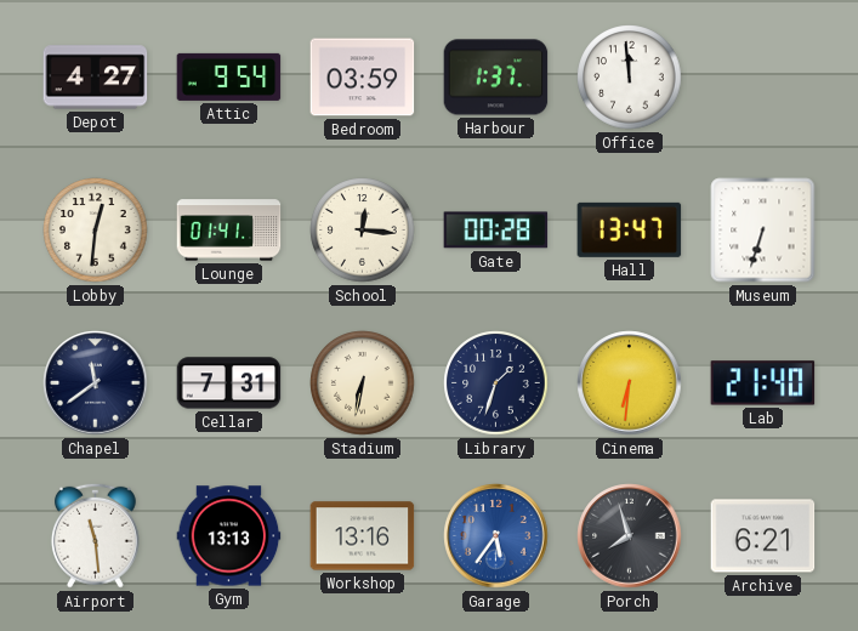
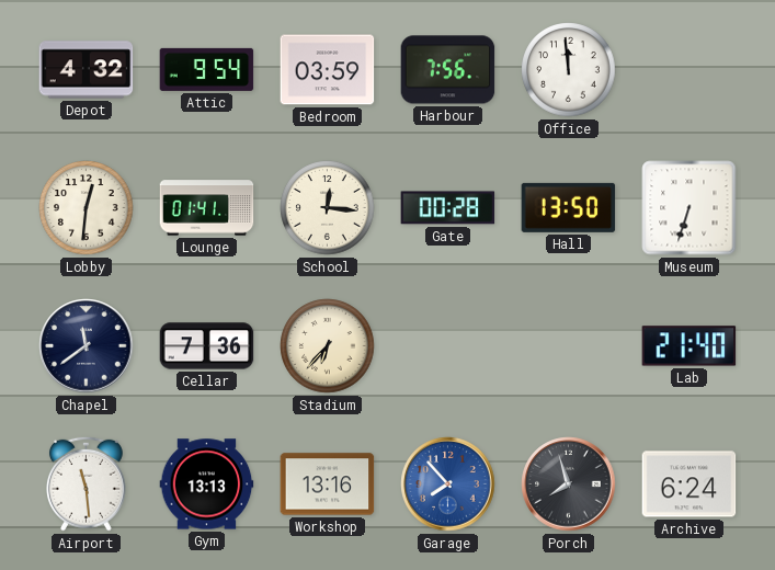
Depot: 4:27 -> 4:32 (87, 70)
Harbour: 1:37 -> 7:56 (448, 70)
Hall: 13:47 -> 13:50 (569, 207)
Cellar: 7:31 -> 7:36 (207, 346)
Stadium: 6:32 -> 6:37 (328, 346)
Library: 1:33 -> none (496, 383)
Cinema: 6:31 -> none (630, 383)
Garage: 5:36 -> 7:53 (448, 485)
Archive: 6:21 -> 6:24 (689, 485)
